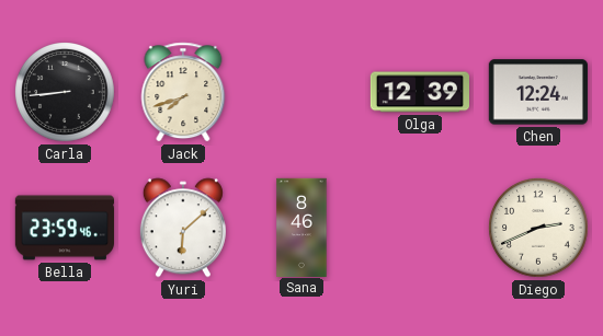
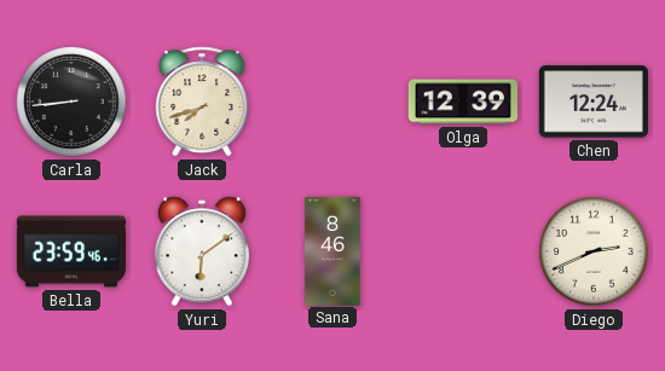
Yuri: 6:08 -> 6:09 (202, 251)
